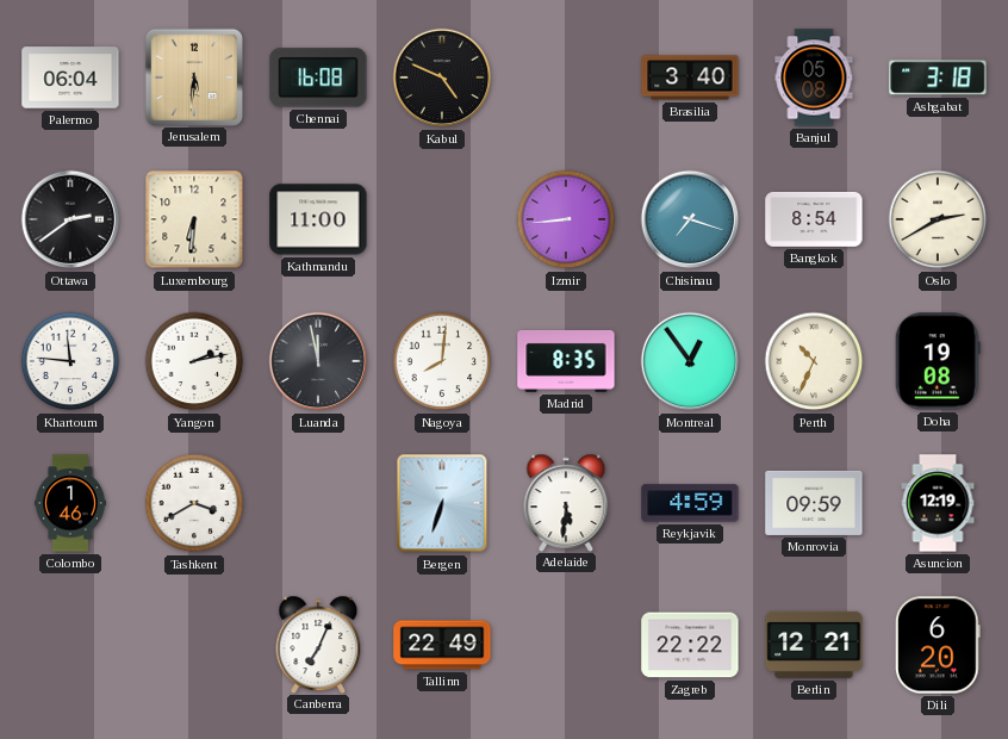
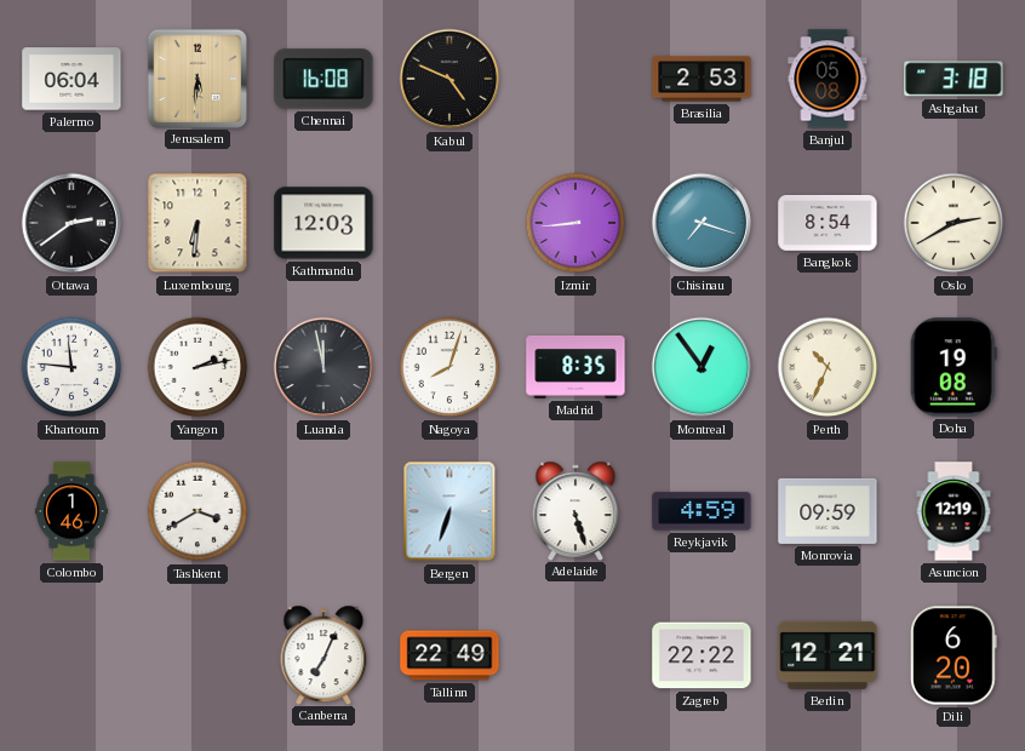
Brasilia: 3:40 -> 2:53 (702, 79)
Kathmandu: 11:00 -> 12:03 (323, 223)
Nagoya: 8:01 -> 8:03 (449, 367)
Adelaide: 5:31 -> 5:27 (576, 510)
